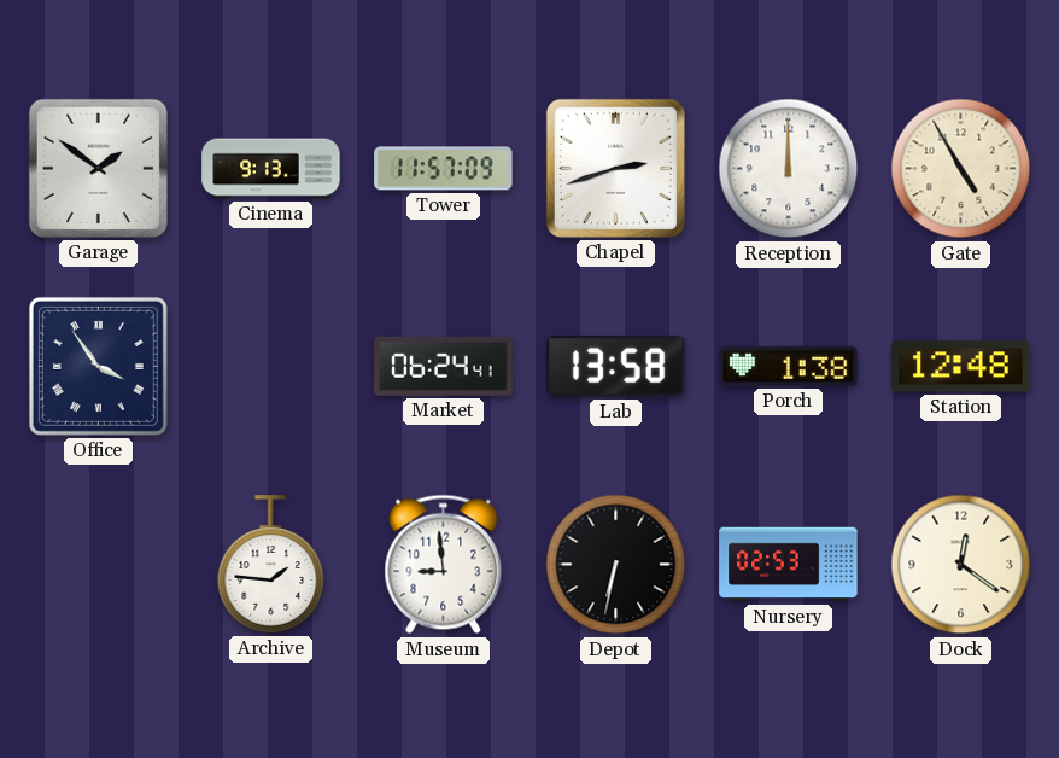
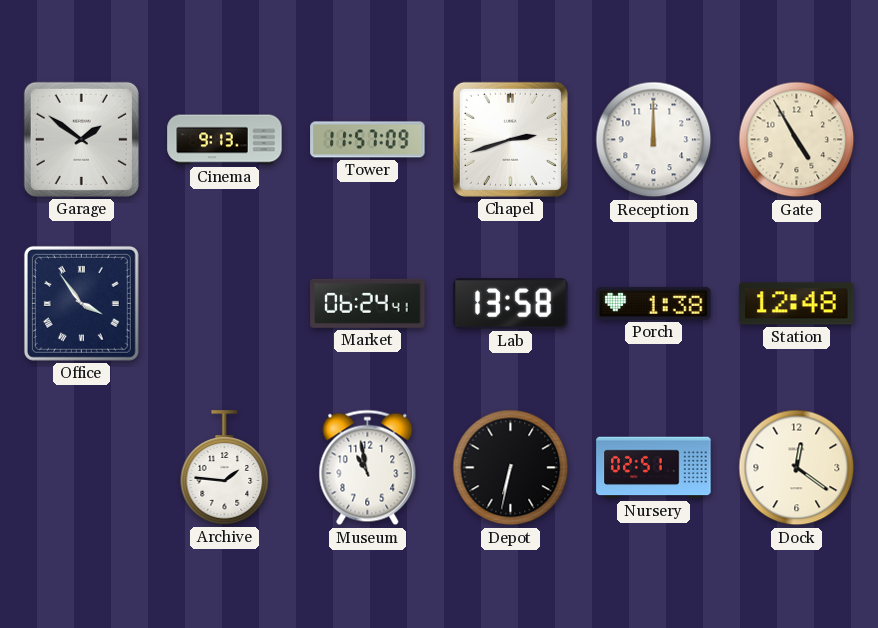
Museum: 8:59 -> 10:58 (368, 468)
Nursery: 02:53 -> 02:51 (654, 468)
